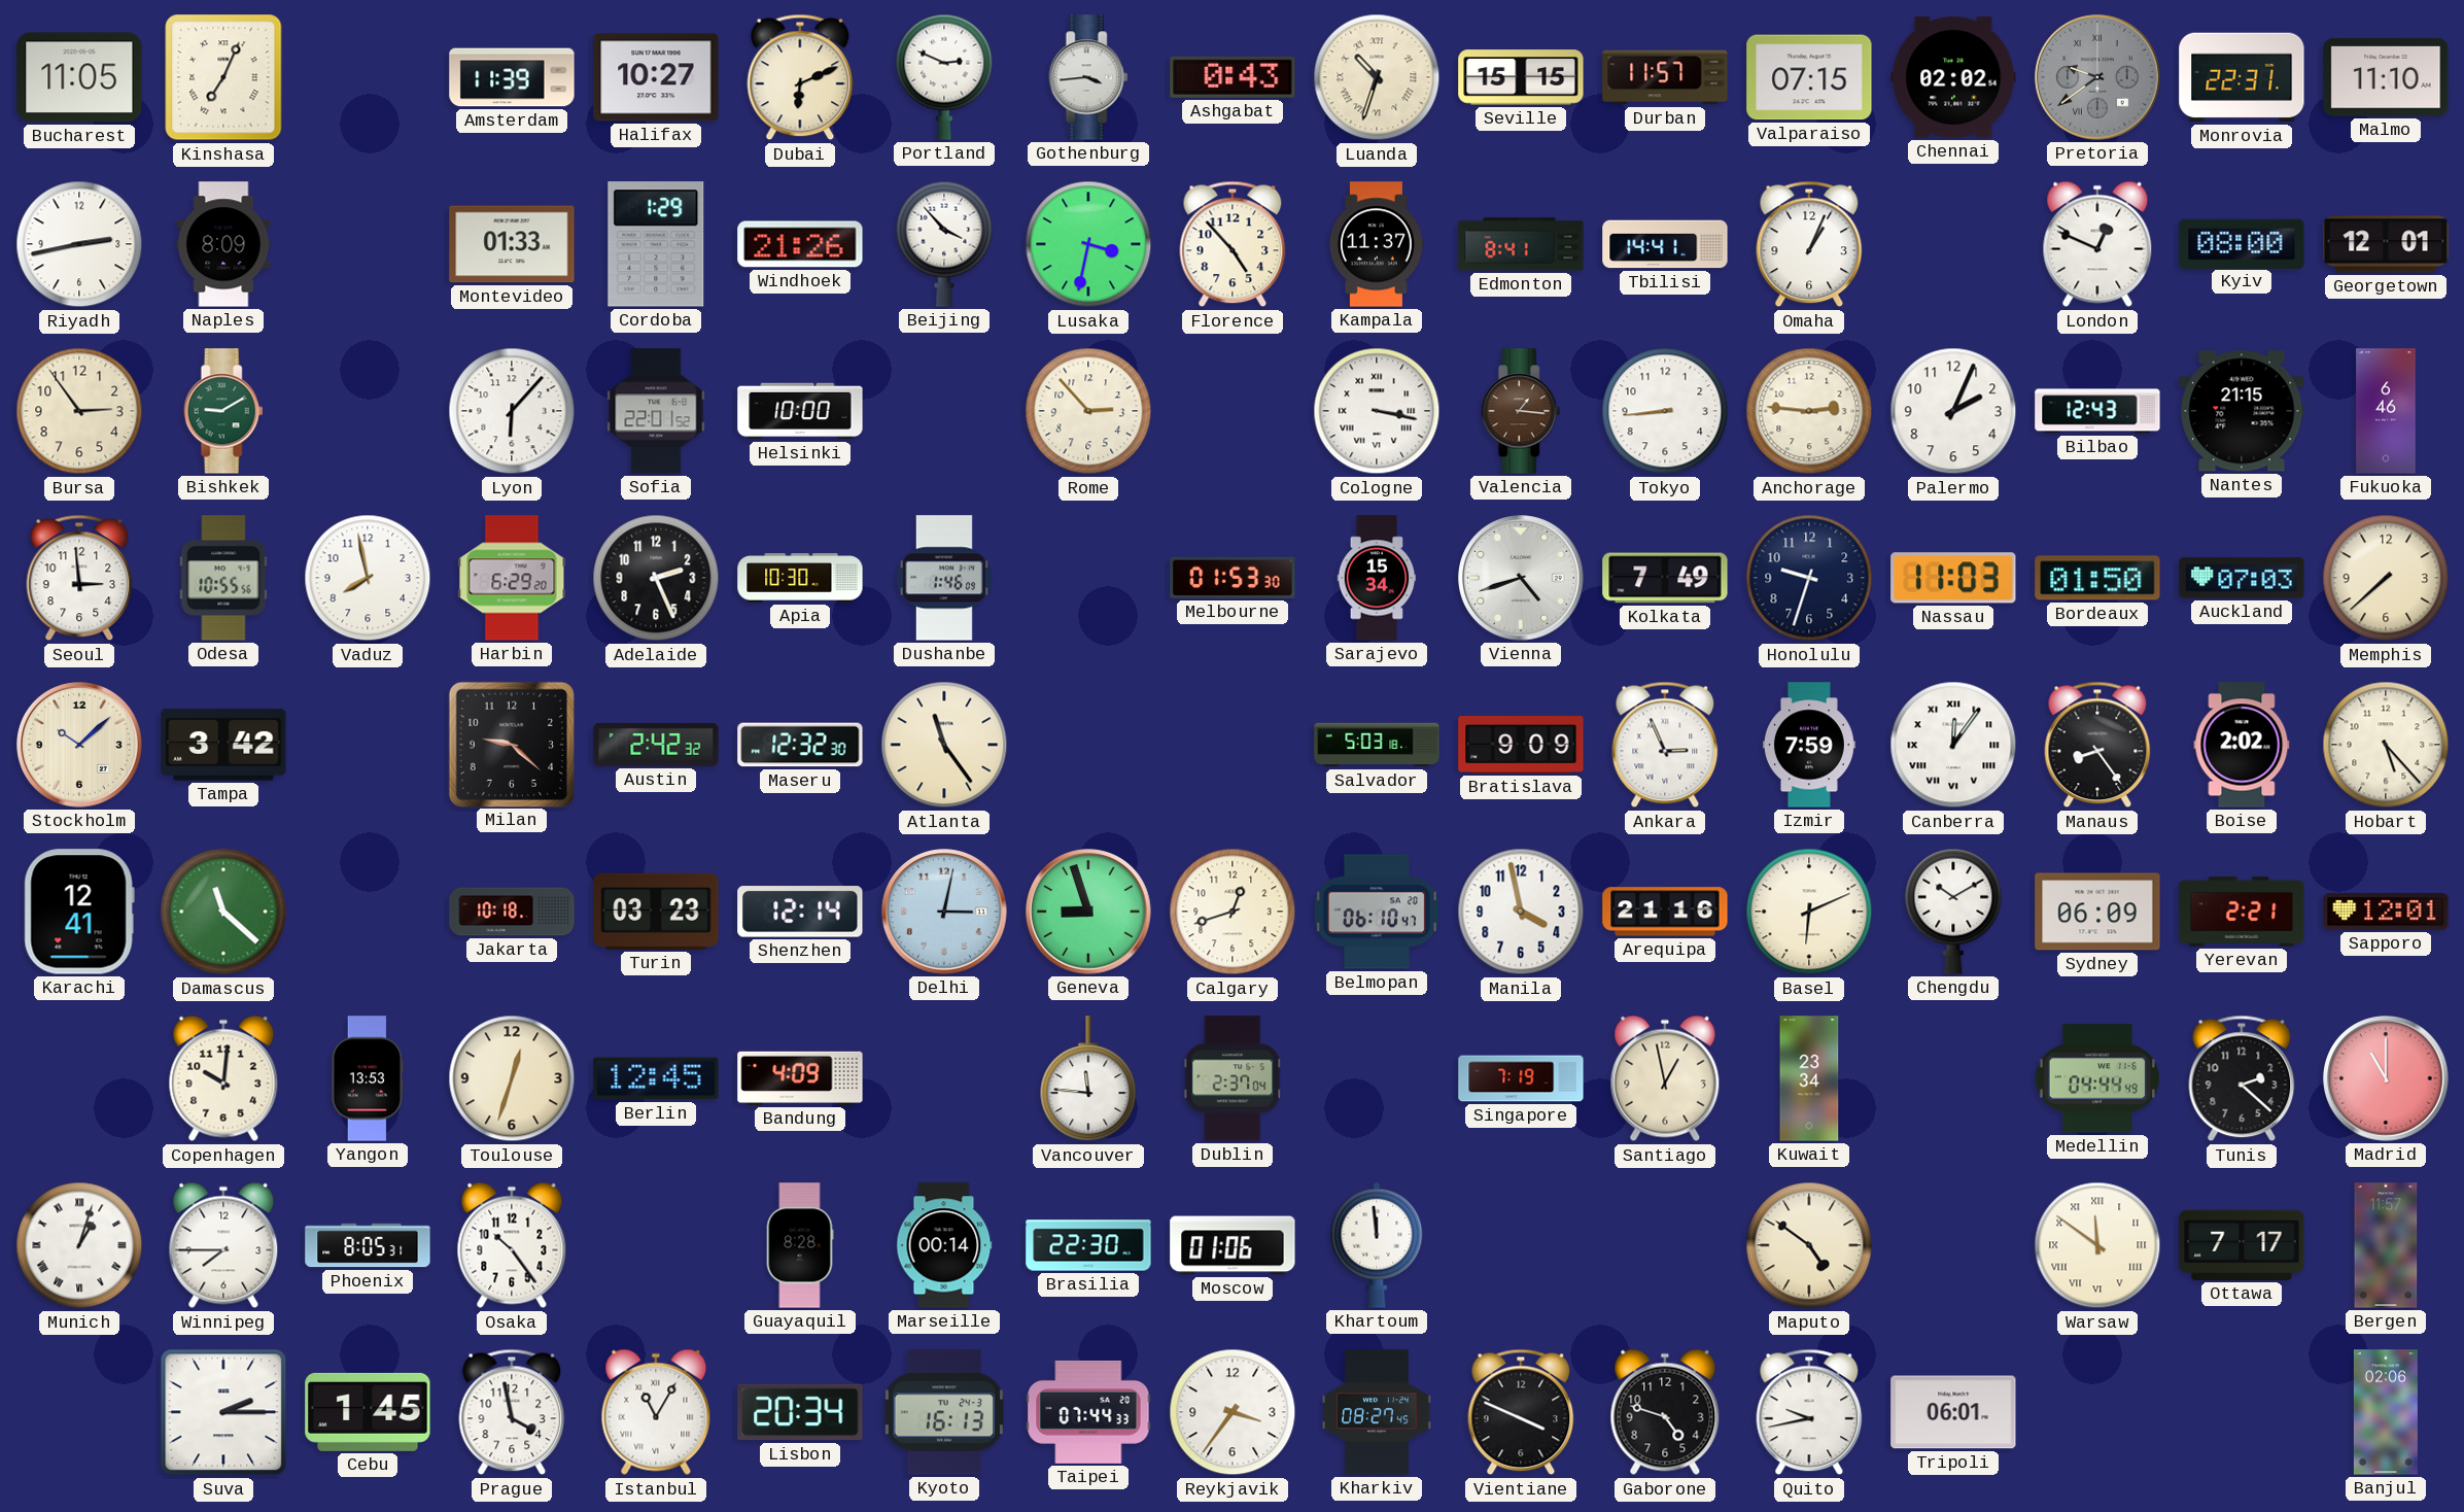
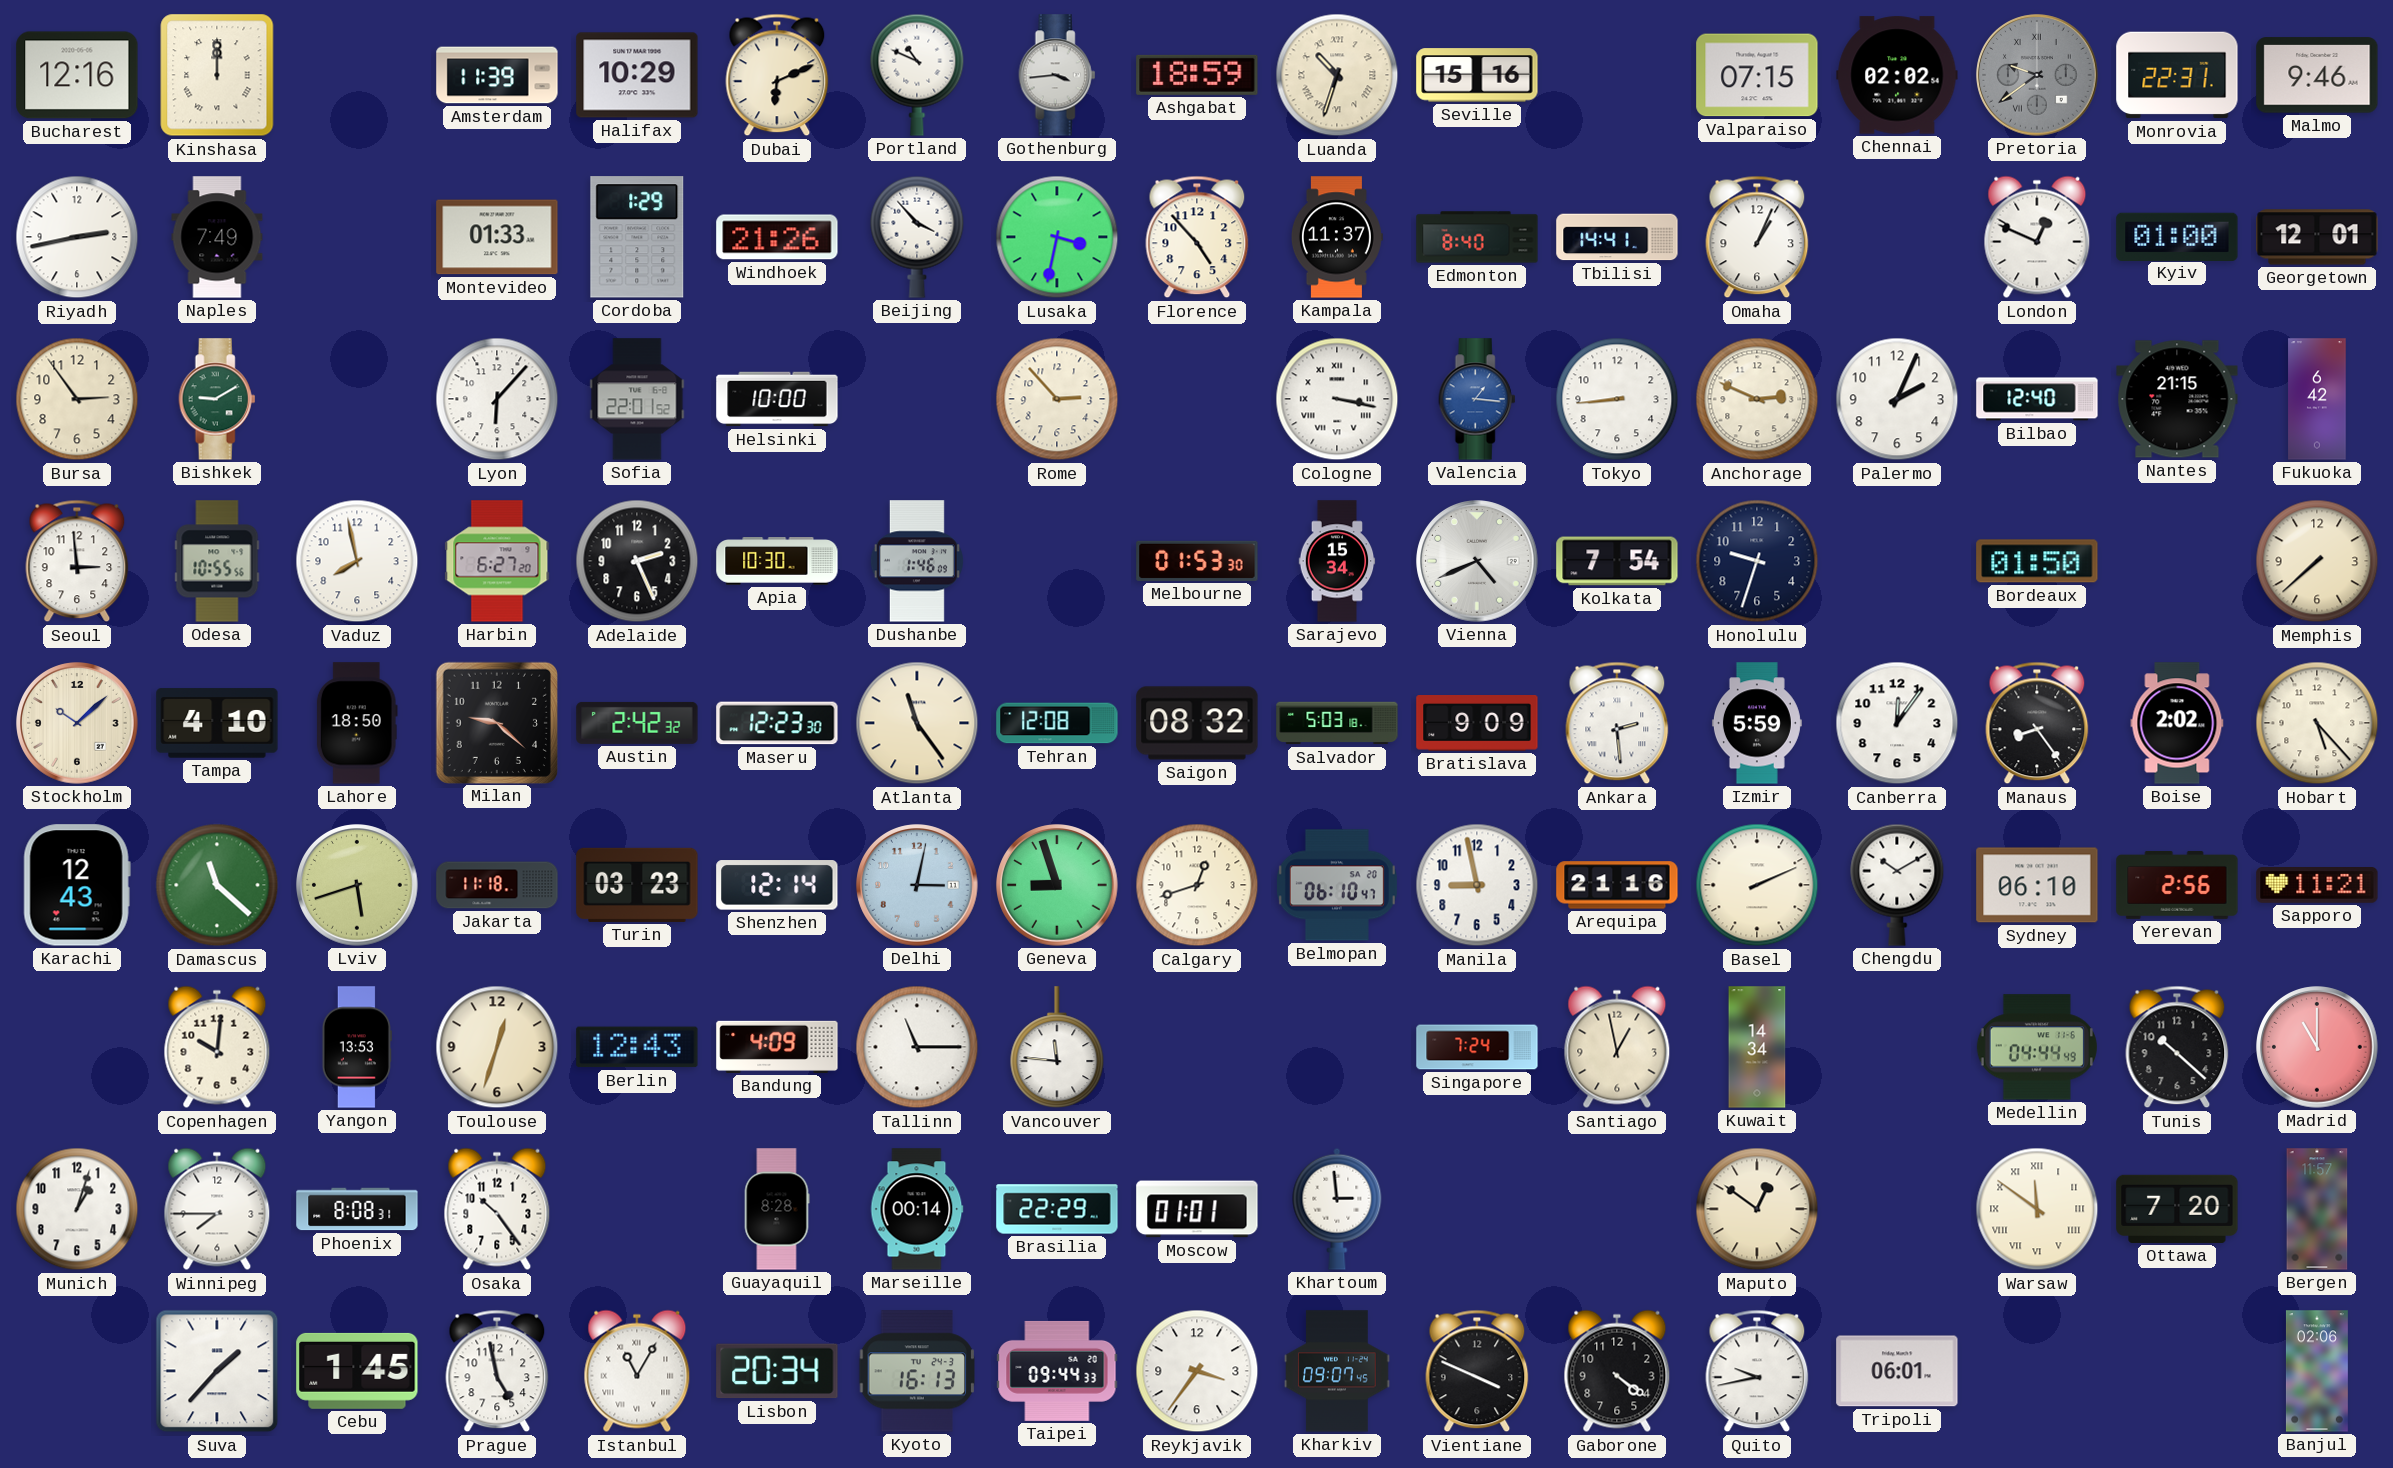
Bucharest: 11:05 -> 12:16 (77, 75)
Kinshasa: 7:04 -> 12:00 (217, 75)
Halifax: 10:27 -> 10:29 (637, 75)
Portland: 2:49 -> 10:49 (917, 75)
Ashgabat: 0:43 -> 18:59 (1197, 75)
Seville: 15:15 -> 15:16 (1477, 75)
Durban: 11:57 -> none (1665, 77)
Malmo: 11:10 -> 9:46 (2317, 75)
Naples: 8:09 -> 7:49 (217, 237)
Edmonton: 8:41 -> 8:40 (1477, 237)
Kyiv: 08:00 -> 01:00 (2177, 236)
Valencia dial: brown -> blue (1477, 399)
Anchorage: 2:46 -> 2:49 (1757, 399)
Bilbao: 12:43 -> 12:40 (2037, 399)
Fukuoka: 6:46 -> 6:42 (2317, 399)
Harbin: 6:29 -> 6:27 (497, 561)
Vienna: 4:42 -> 4:41 (1477, 561)
Kolkata: 7:49 -> 7:54 (1617, 561)
Nassau: 11:03 -> none (1953, 578)
Auckland: 07:03 -> none (2242, 578)
Tampa: 3:42 -> 4:10 (217, 723)
Lahore: none -> 18:50 (357, 723)
Maseru: 12:32 -> 12:23 (777, 723)
Tehran: none -> 12:08 (1057, 723)
Saigon: none -> 08:32 (1197, 723)
Ankara: 2:56 -> 2:29 (1617, 723)
Izmir: 7:59 -> 5:59 (1757, 723)
Canberra numerals: Roman -> Arabic (1897, 723)
Karachi: 12:41 -> 12:43 (77, 885)
Lviv: none -> 5:42 (357, 885)
Jakarta: 10:18 -> 11:18 (497, 885)
Manila: 3:58 -> 8:58 (1477, 885)
Basel: 6:11 -> 2:11 (1757, 885)
Sydney: 06:09 -> 06:10 (2037, 885)
Yerevan: 2:21 -> 2:56 (2177, 885)
Sapporo: 12:01 -> 11:21 (2317, 886)
Berlin: 12:45 -> 12:43 (637, 1047)
Tallinn: none -> 11:15 (917, 1047)
Dublin: 2:37 -> none (1233, 1078)
Singapore: 7:19 -> 7:24 (1477, 1047)
Kuwait: 23:34 -> 14:34 (1757, 1047)
Tunis: 2:22 -> 10:22 (2177, 1047)
Munich numerals: Roman -> Arabic (77, 1209)
Phoenix: 8:05 -> 8:08 (357, 1209)
Brasilia: 22:30 -> 22:29 (1057, 1209)
Moscow: 01:06 -> 01:01 (1197, 1209)
Khartoum: 11:59 -> 2:59 (1337, 1209)
Maputo: 4:51 -> 12:51 (1757, 1209)
Ottawa: 7:17 -> 7:20 (2177, 1209)
Suva: 2:15 -> 1:37 (217, 1371)
Prague: 3:58 -> 4:58 (497, 1371)
Taipei: 07:44 -> 09:44 (1057, 1371)
Kharkiv: 08:27 -> 09:07 (1337, 1371)
Gaborone: 4:48 -> 4:21 (1617, 1371)
